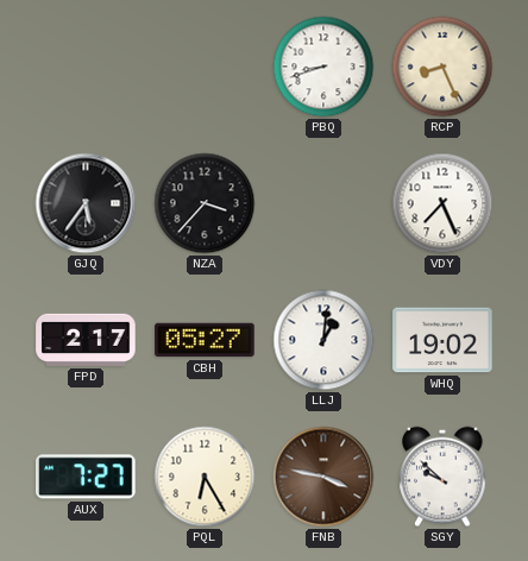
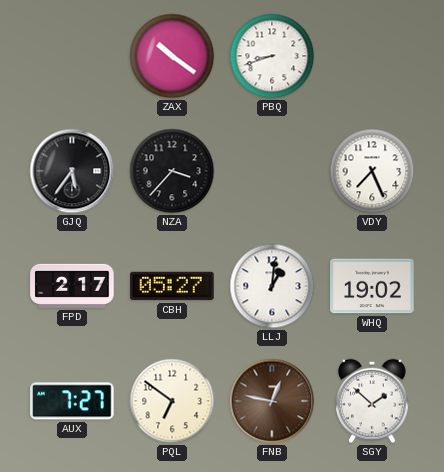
ZAX: none -> 10:21 (172, 56)
RCP: 8:26 -> none (442, 67)
PQL: 6:25 -> 6:51 (172, 401)
FNB: 3:47 -> 12:47 (272, 401)
SGY: 9:52 -> 1:52 (372, 401)
